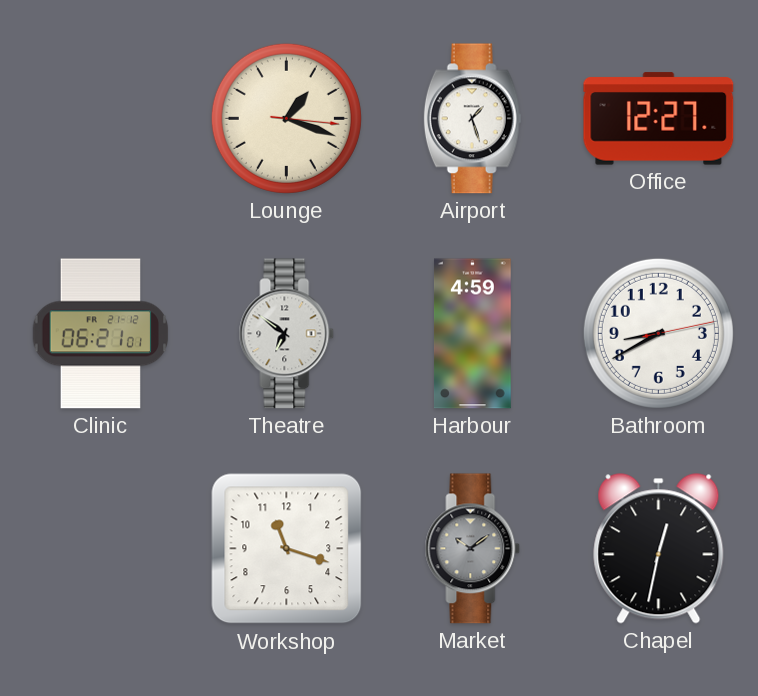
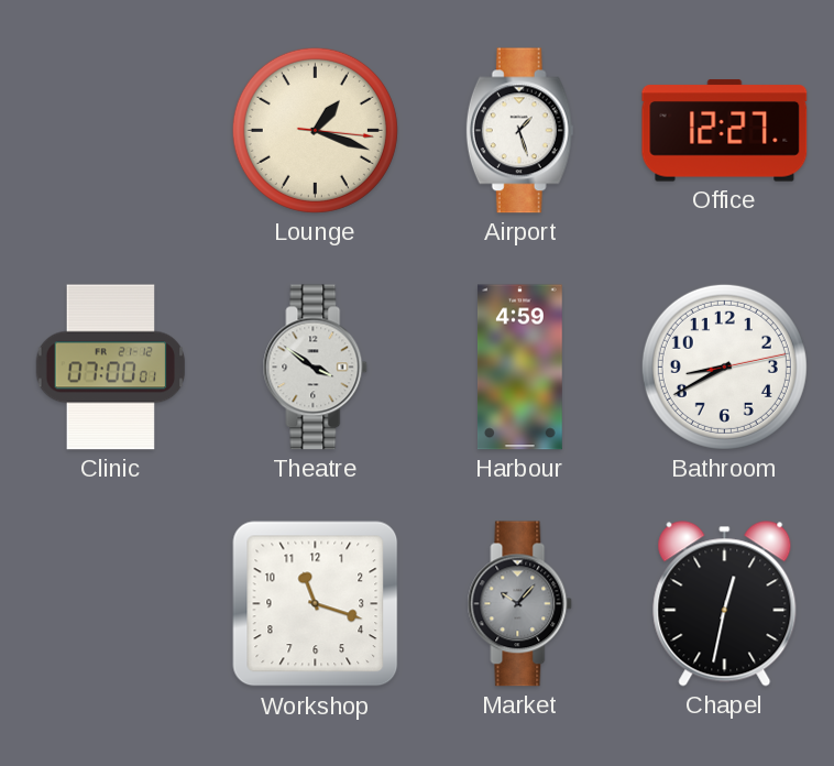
Clinic: 06:21 -> 07:00 (111, 368)
Theatre: 6:51 -> 3:51 (316, 368)
Market: 10:09 -> 10:07 (520, 604)
